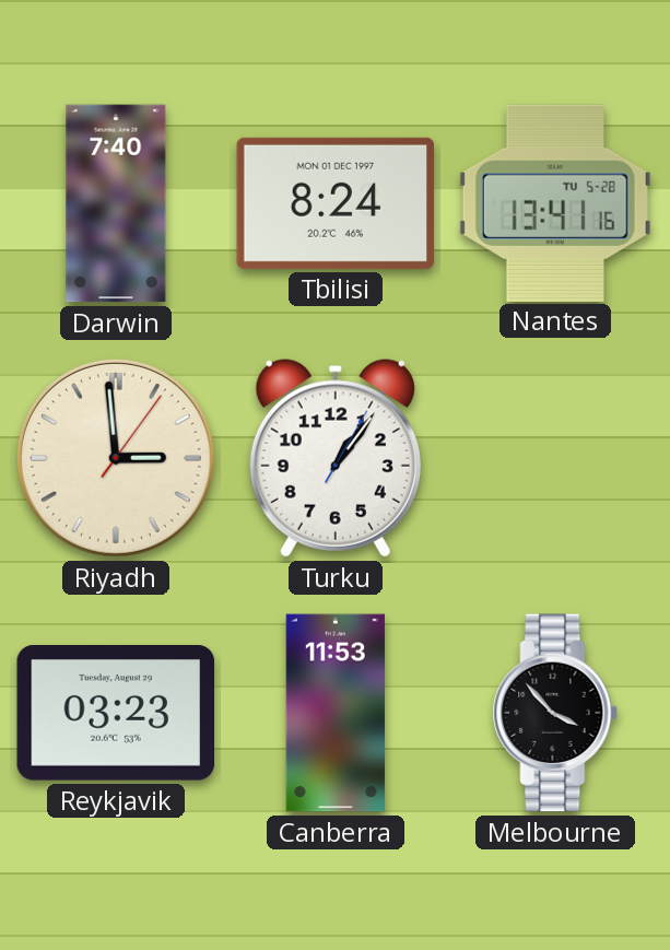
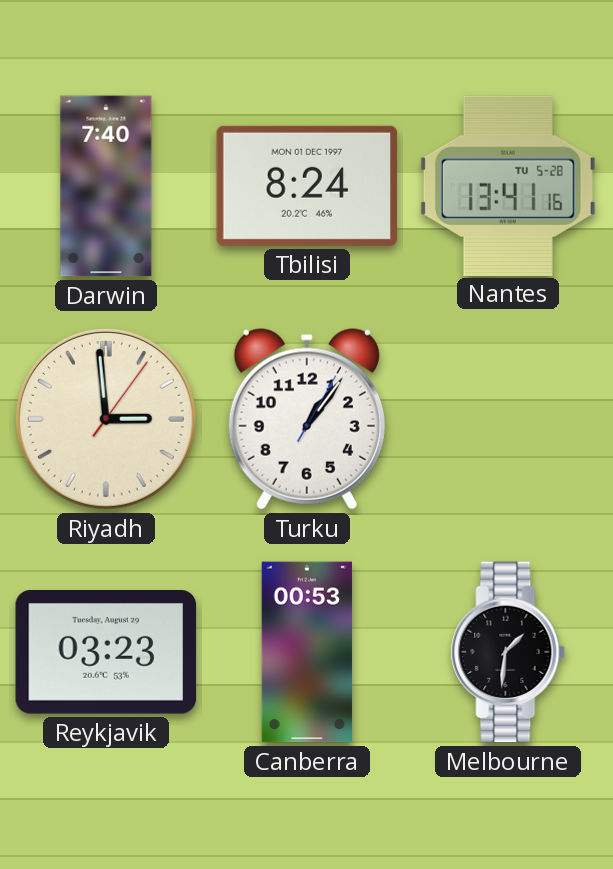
Canberra: 11:53 -> 00:53 (307, 652)
Melbourne: 3:53 -> 1:31 (508, 652)
